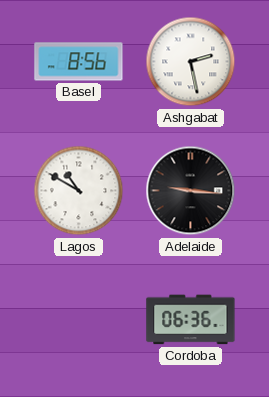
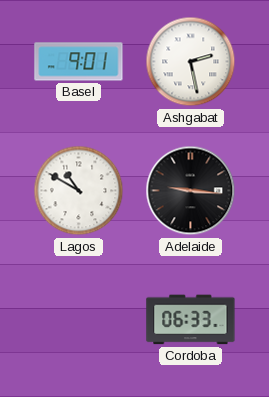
Basel: 8:56 -> 9:01 (79, 62)
Cordoba: 06:36 -> 06:33 (191, 320)
